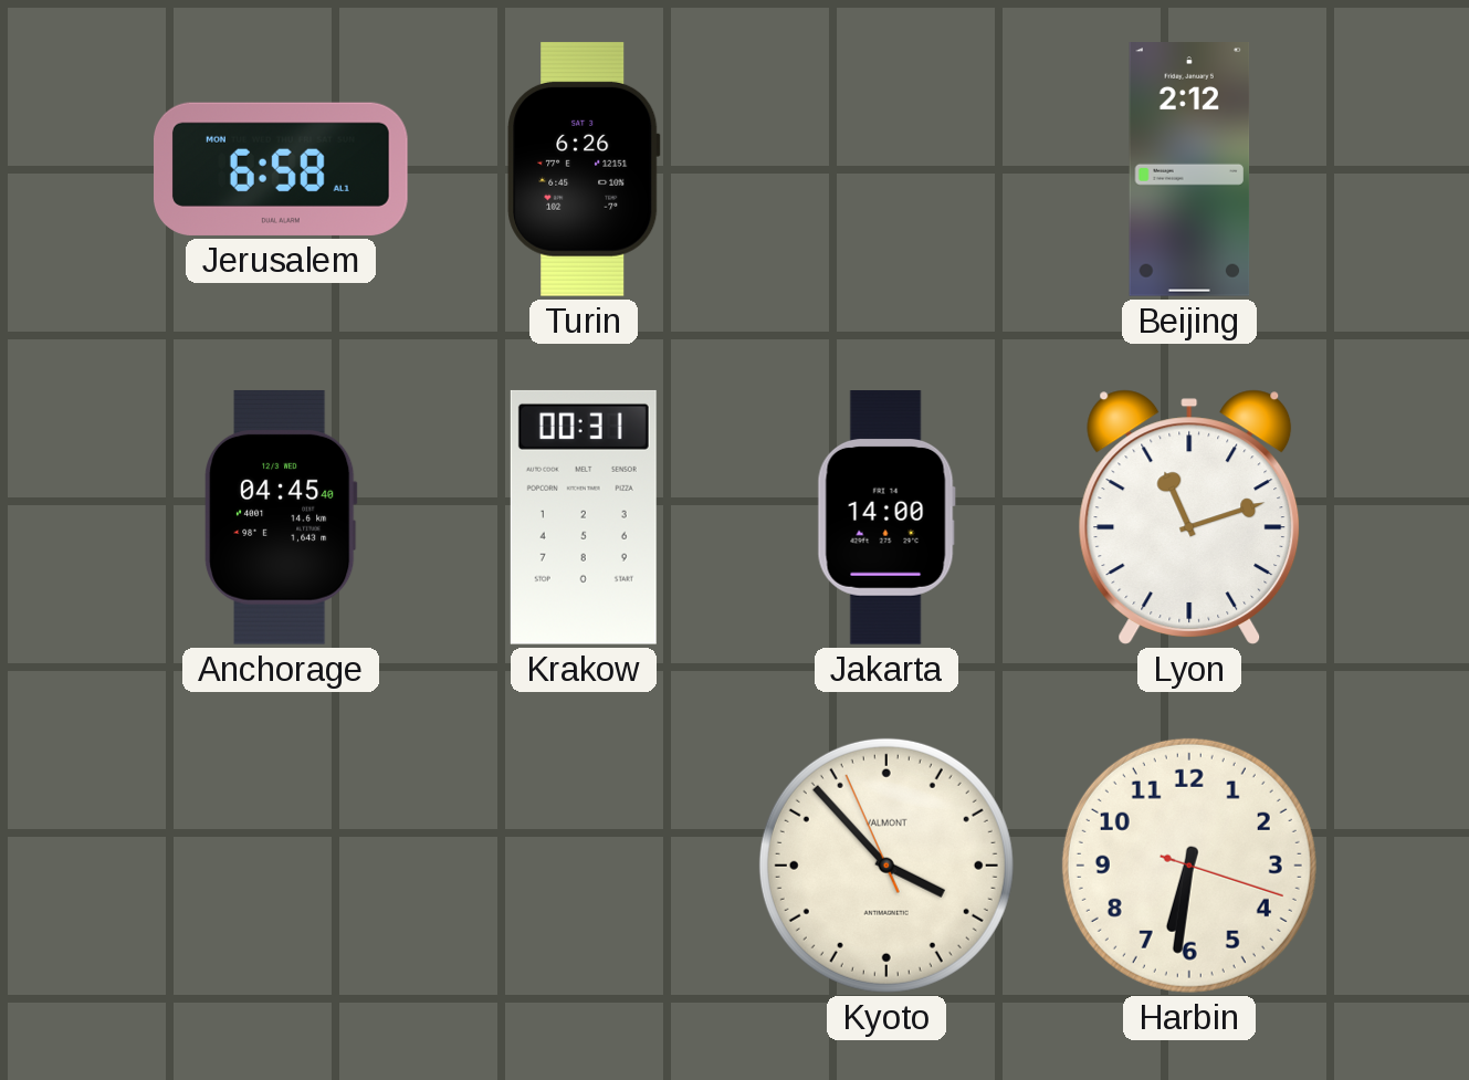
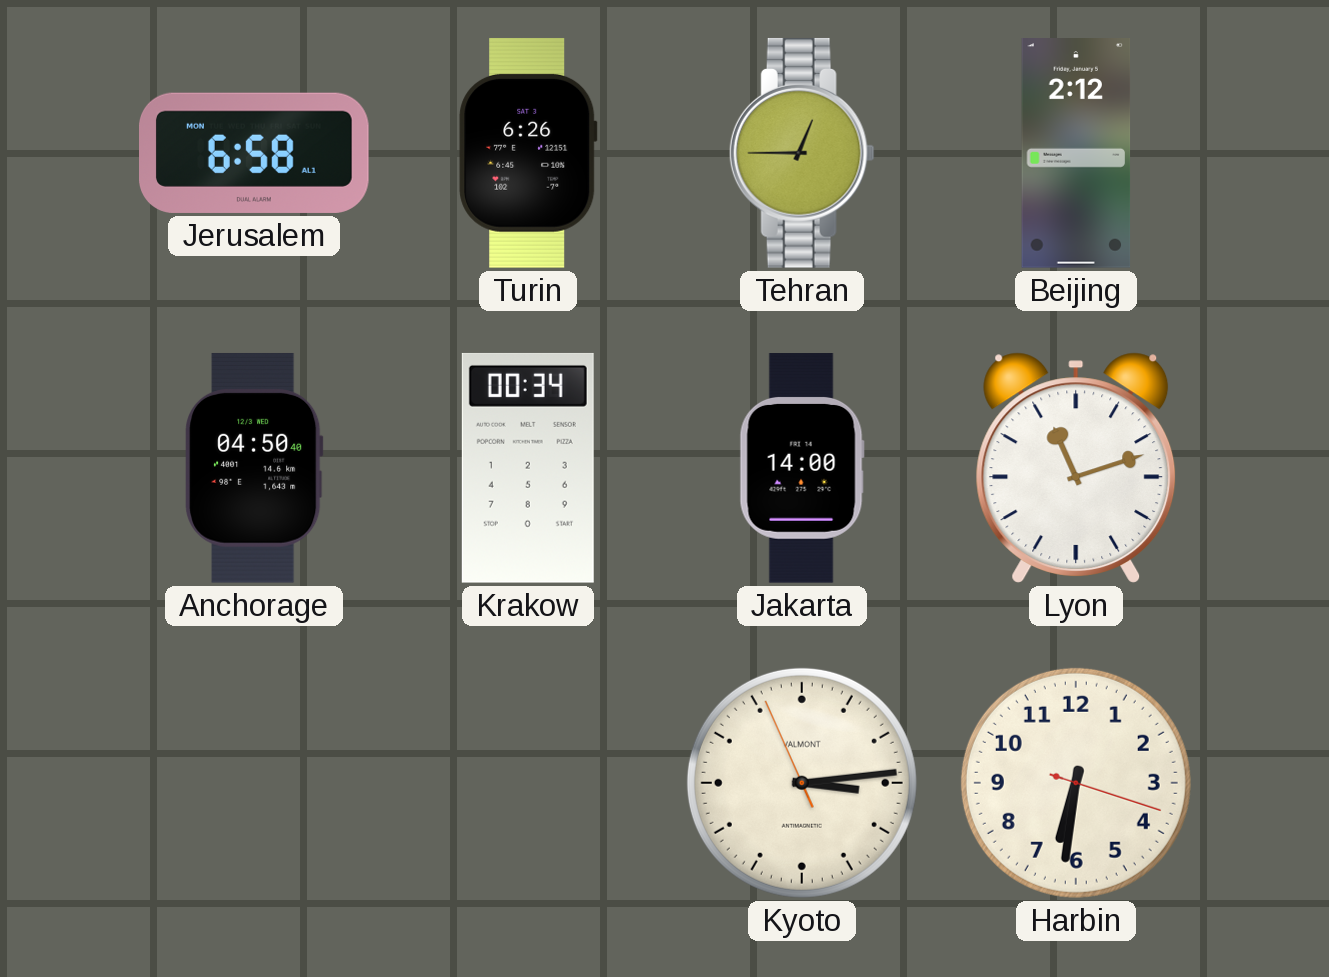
Tehran: none -> 12:45 (802, 153)
Anchorage: 04:45 -> 04:50 (255, 468)
Krakow: 00:31 -> 00:34 (528, 468)
Kyoto: 3:52 -> 3:13 (802, 783)
